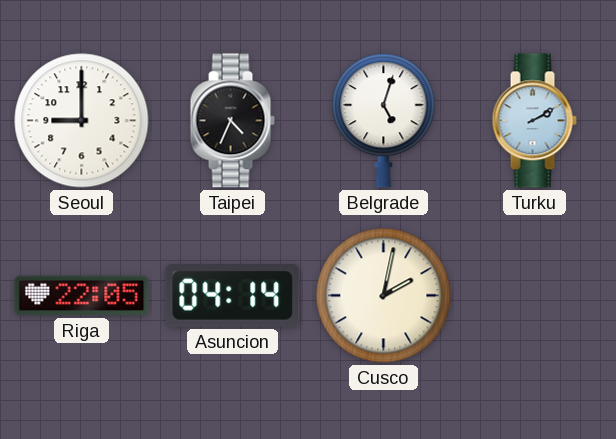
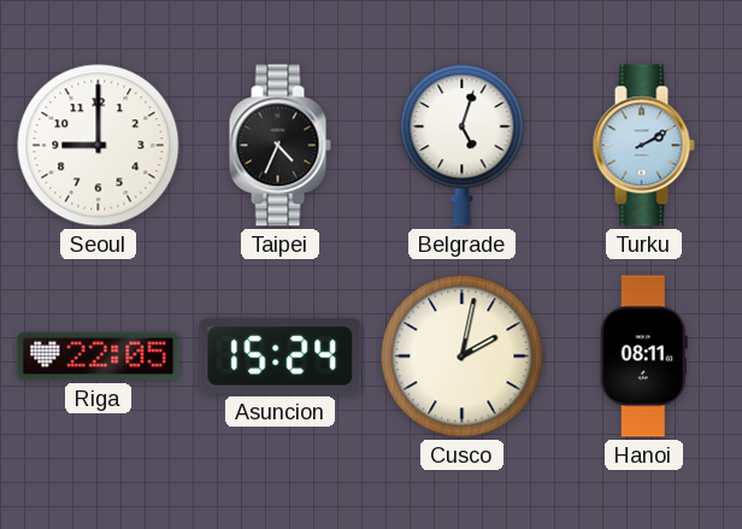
Asuncion: 04:14 -> 15:24 (281, 357)
Hanoi: none -> 08:11 (643, 357)
